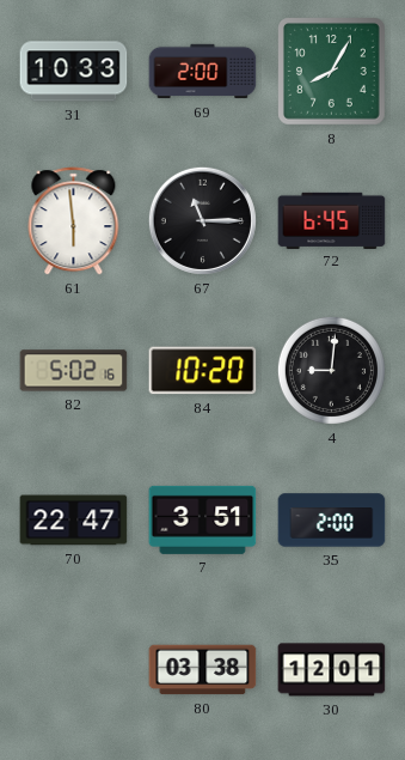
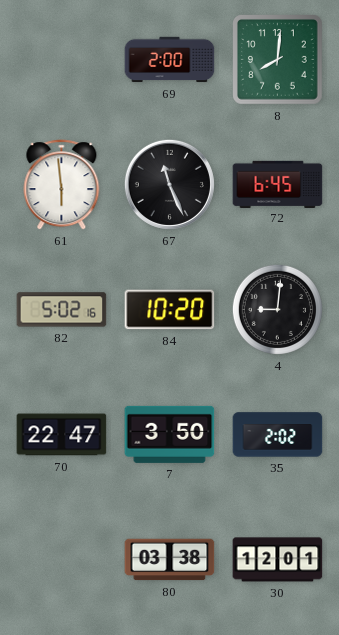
31: 10:33 -> none (74, 72)
8: 8:05 -> 8:01 (278, 60)
67: 11:15 -> 11:26 (169, 184)
7: 3:51 -> 3:50 (170, 434)
35: 2:00 -> 2:02 (278, 435)
